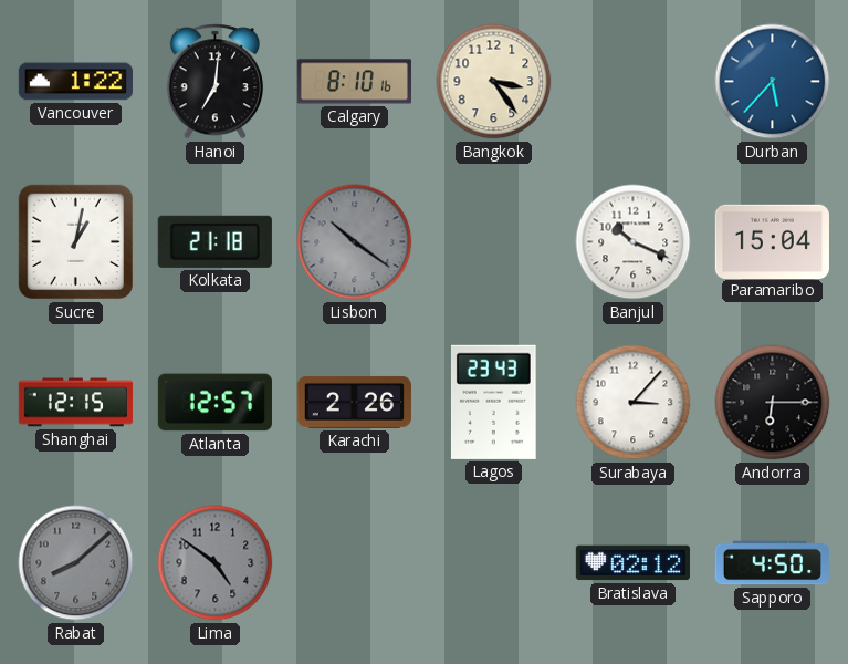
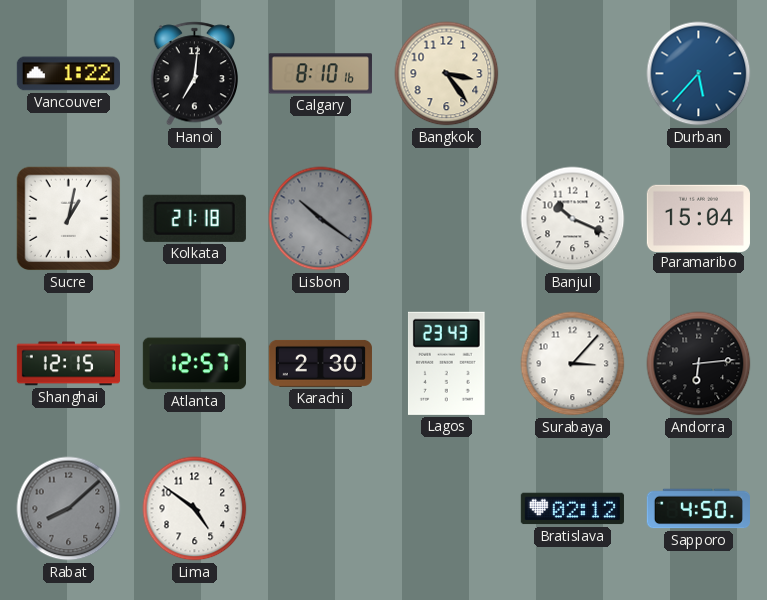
Karachi: 2:26 -> 2:30 (320, 363)
Andorra: 6:15 -> 6:14 (699, 364)
Lima dial: grey -> white (195, 509)
